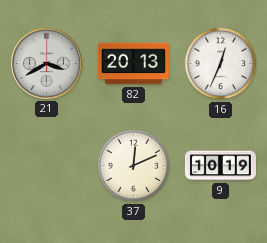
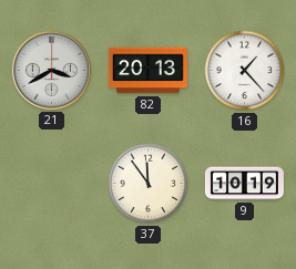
16: 12:34 -> 1:23 (245, 71)
37: 12:11 -> 11:54 (149, 184)
